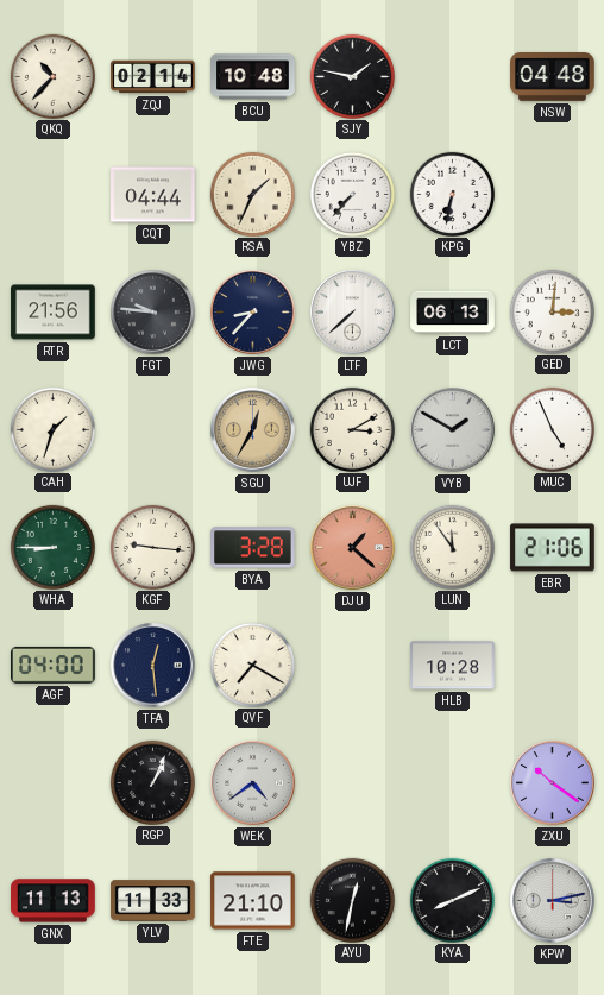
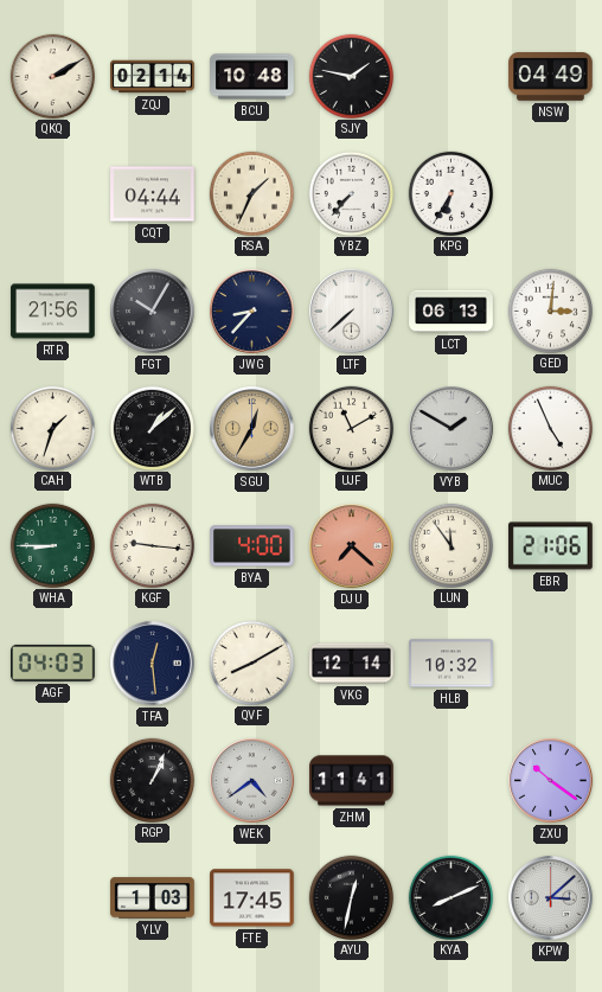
QKQ: 10:37 -> 2:10 (52, 76)
NSW: 04:48 -> 04:49 (551, 77)
KPG: 6:32 -> 6:35 (450, 193)
FGT: 9:46 -> 10:05 (153, 312)
WTB: none -> 1:08 (152, 428)
UJF: 3:10 -> 11:10 (351, 428)
BYA: 3:28 -> 4:00 (252, 546)
DJU: 1:22 -> 7:22 (352, 546)
AGF: 04:00 -> 04:03 (53, 663)
QVF: 7:20 -> 8:10 (251, 663)
VKG: none -> 12:14 (352, 664)
HLB: 10:28 -> 10:32 (451, 664)
ZHM: none -> 11:41 (352, 781)
GNX: 11:13 -> none (54, 901)
YLV: 11:33 -> 1:03 (153, 898)
FTE: 21:10 -> 17:45 (252, 898)
KPW: 3:13 -> 3:08 (551, 898)
